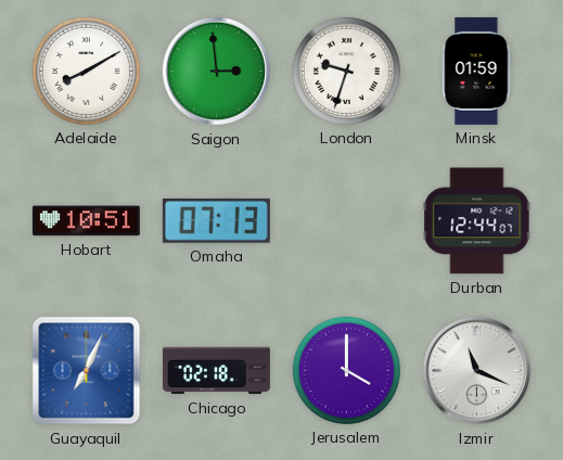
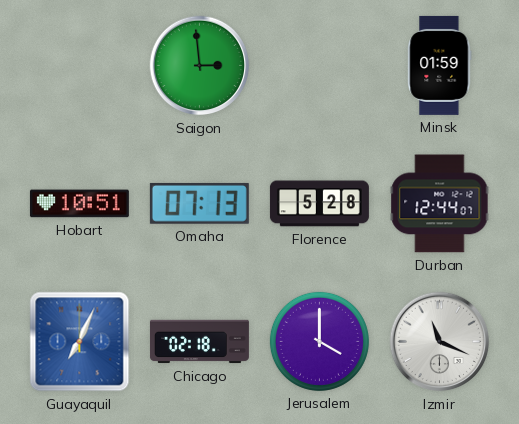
Adelaide: 8:10 -> none (86, 71)
London: 9:33 -> none (346, 71)
Florence: none -> 5:28 (319, 204)
